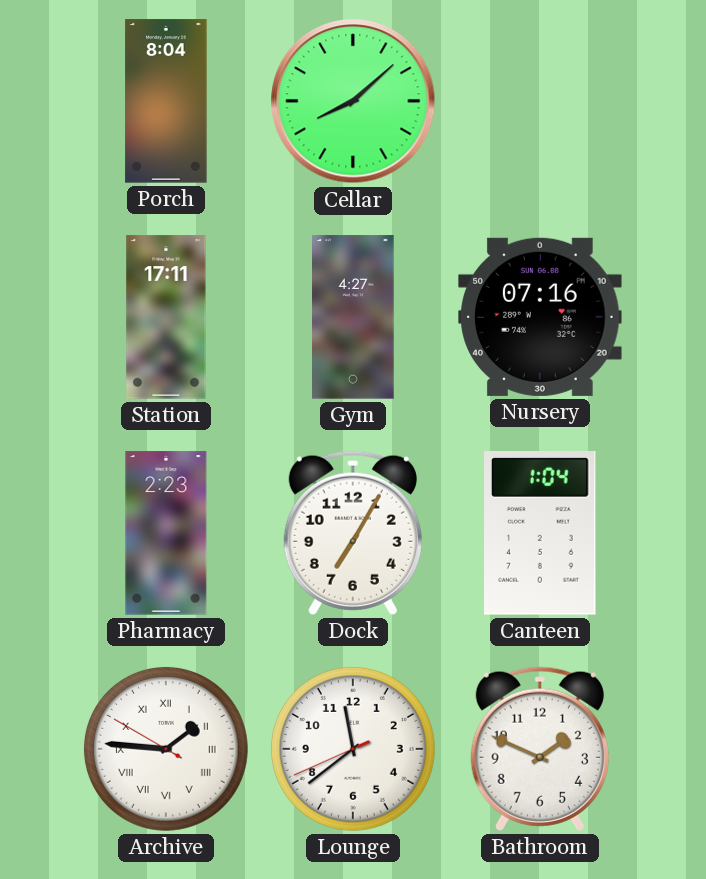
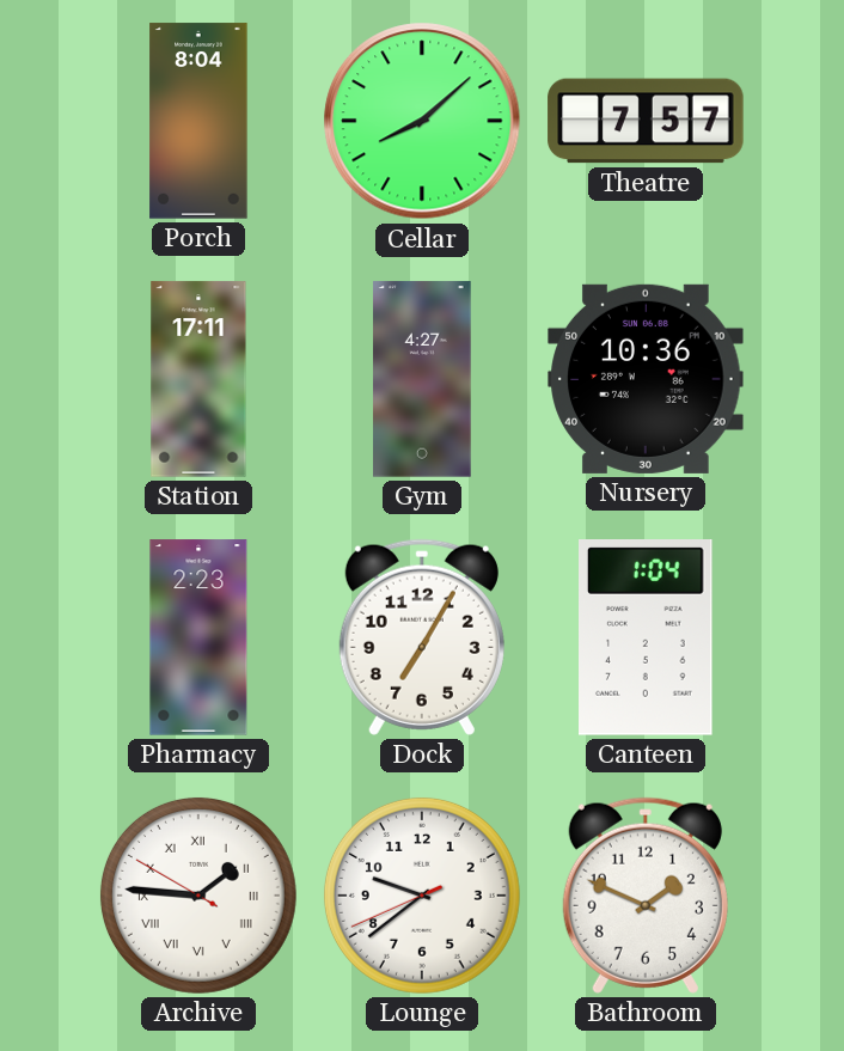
Theatre: none -> 7:57 (646, 121)
Nursery: 07:16 -> 10:36 (646, 379)
Lounge: 11:38 -> 9:38 (422, 896)
